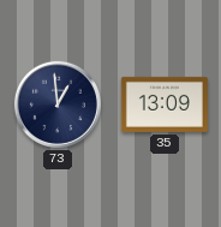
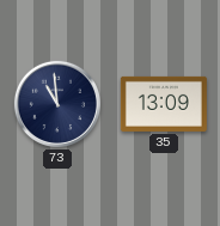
73: 12:59 -> 10:59 (57, 104)
